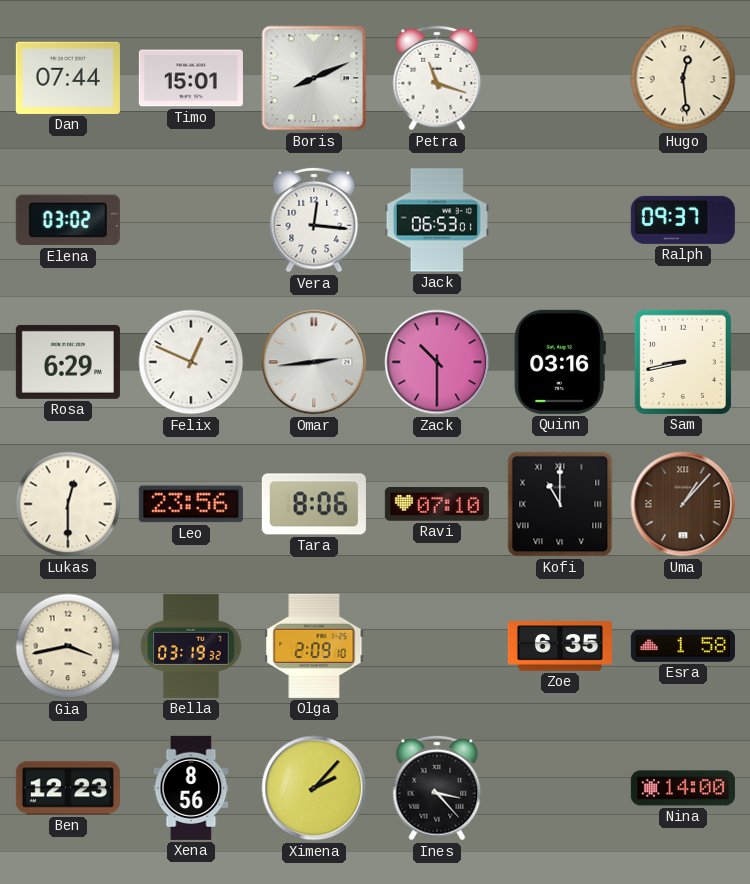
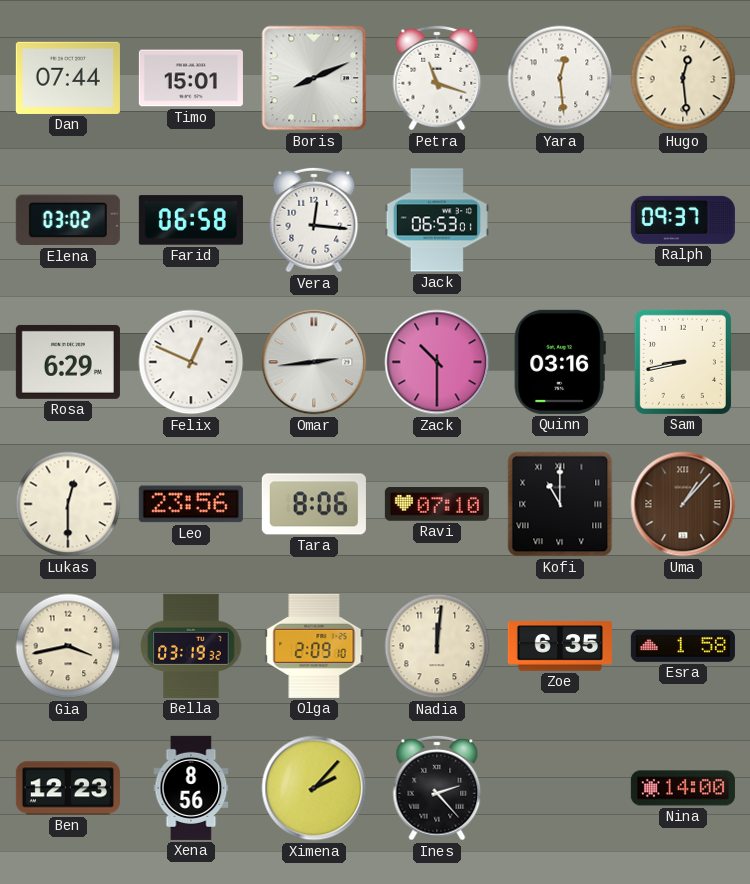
Yara: none -> 12:29 (560, 78)
Farid: none -> 06:58 (191, 220)
Nadia: none -> 12:01 (437, 646)
Ines: 3:23 -> 2:23 (437, 788)
